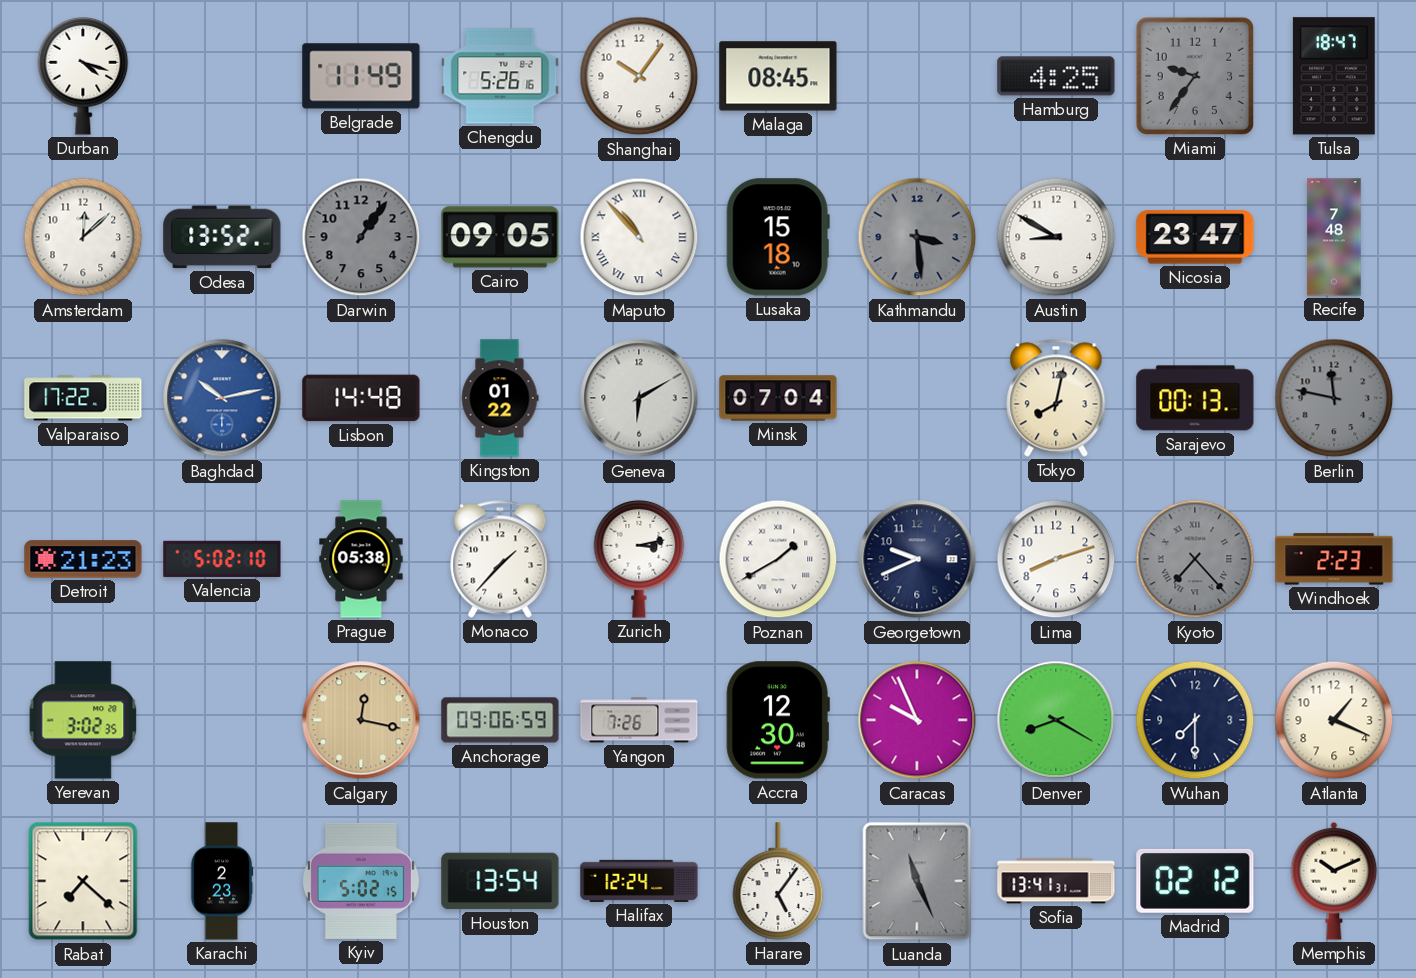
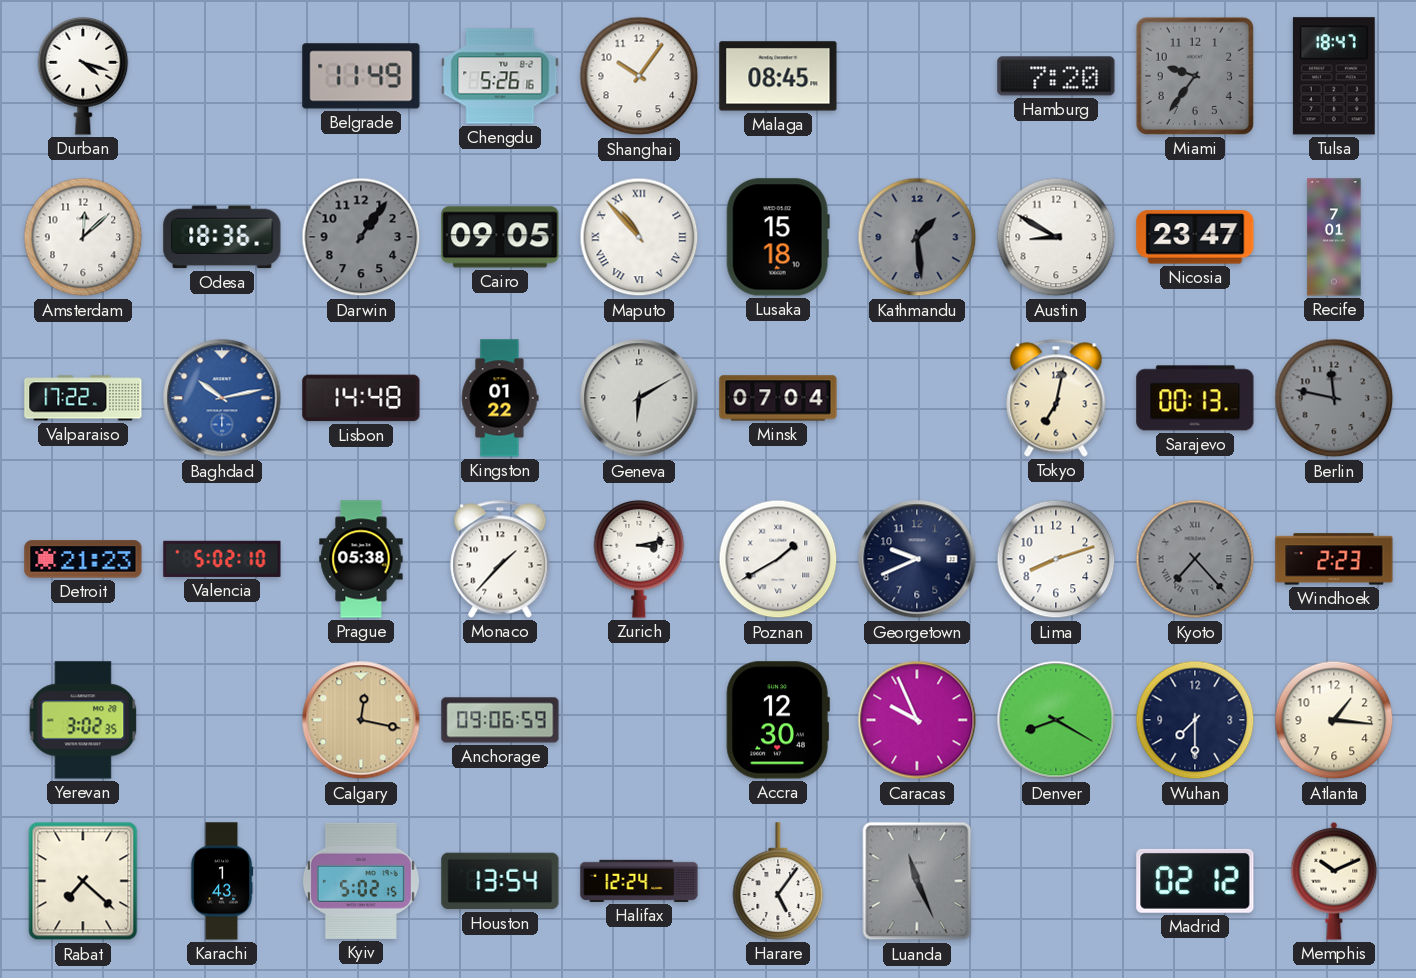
Hamburg: 4:25 -> 7:20 (1056, 76)
Odesa: 13:52 -> 18:36 (222, 237)
Kathmandu: 3:29 -> 1:29 (917, 237)
Recife: 7:48 -> 7:01 (1334, 237)
Tokyo: 8:02 -> 7:02 (1056, 398)
Yangon: 7:26 -> none (639, 720)
Atlanta: 1:19 -> 1:16 (1334, 720)
Karachi: 2:23 -> 1:43 (222, 881)
Sofia: 13:41 -> none (1056, 881)
